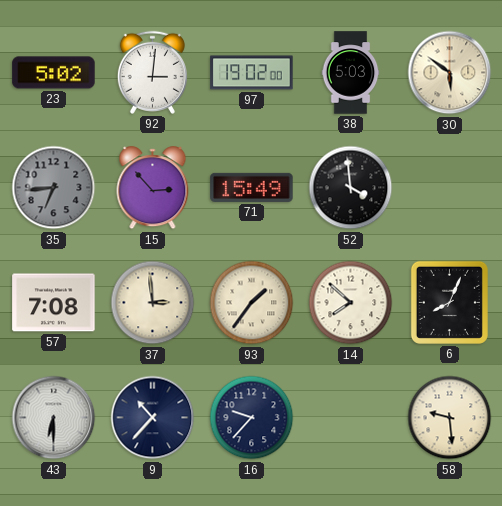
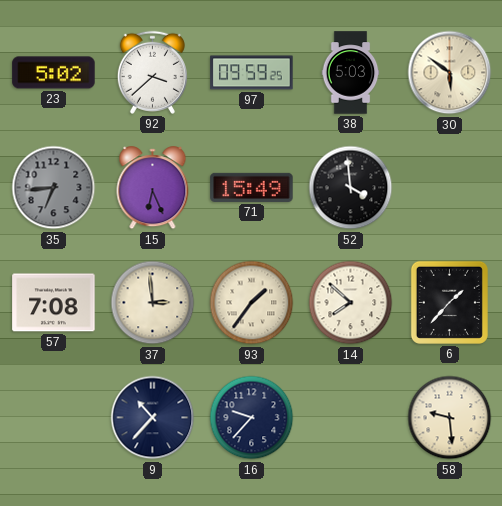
92: 3:01 -> 3:38 (152, 72)
97: 19:02 -> 09:59 (252, 73)
15: 2:53 -> 6:26 (153, 188)
6: 8:04 -> 1:37 (449, 302)
43: 6:30 -> none (54, 418)
